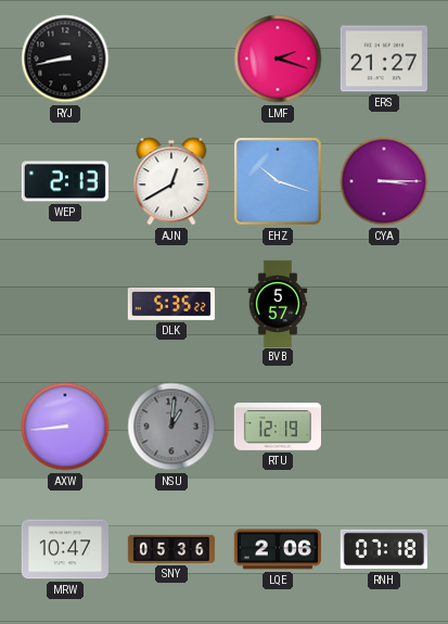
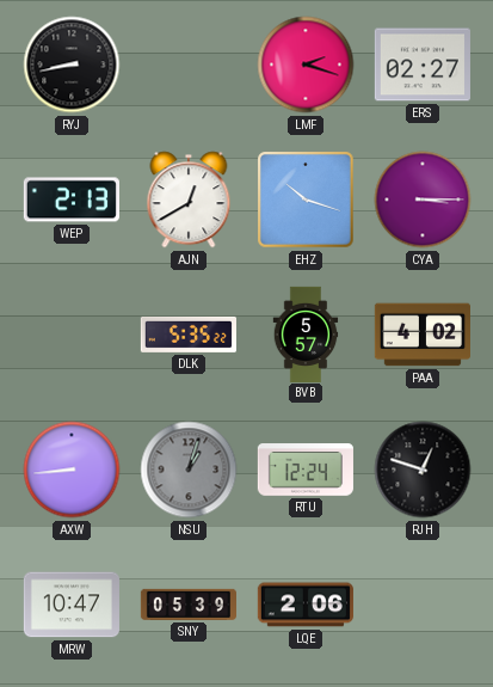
ERS: 21:27 -> 02:27 (423, 65)
PAA: none -> 4:02 (423, 335)
NSU: 1:01 -> 1:03 (189, 470)
RTU: 12:19 -> 12:24 (306, 470)
RJH: none -> 12:48 (423, 470)
SNY: 05:36 -> 05:39 (187, 605)
RNH: 07:18 -> none (384, 549)
